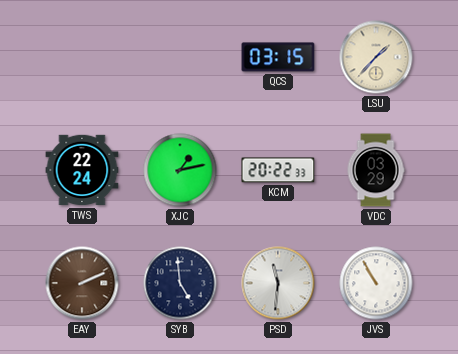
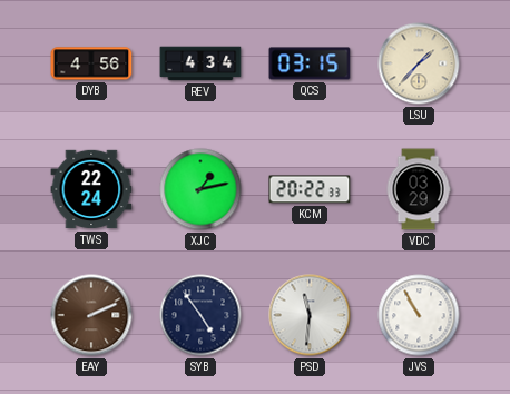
DYB: none -> 4:56 (91, 63)
REV: none -> 4:34 (200, 63)
SYB: 4:59 -> 4:54 (200, 315)
